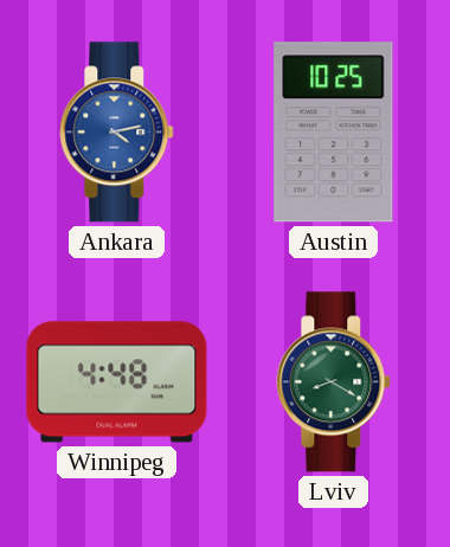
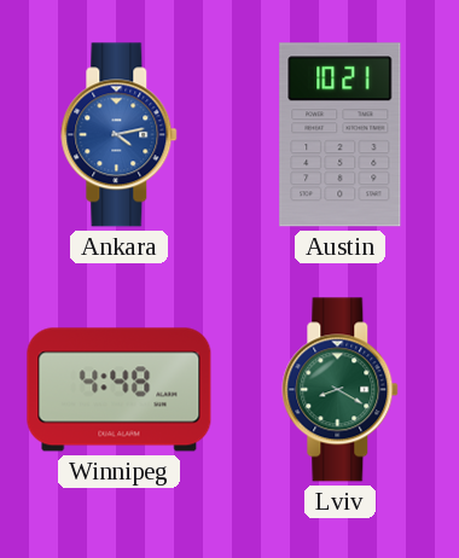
Austin: 10:25 -> 10:21 (341, 135)
